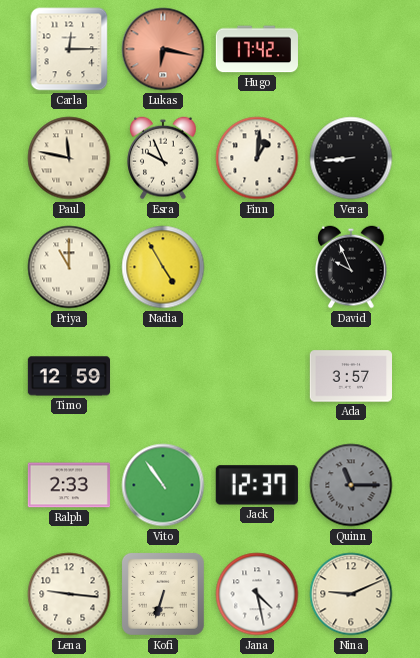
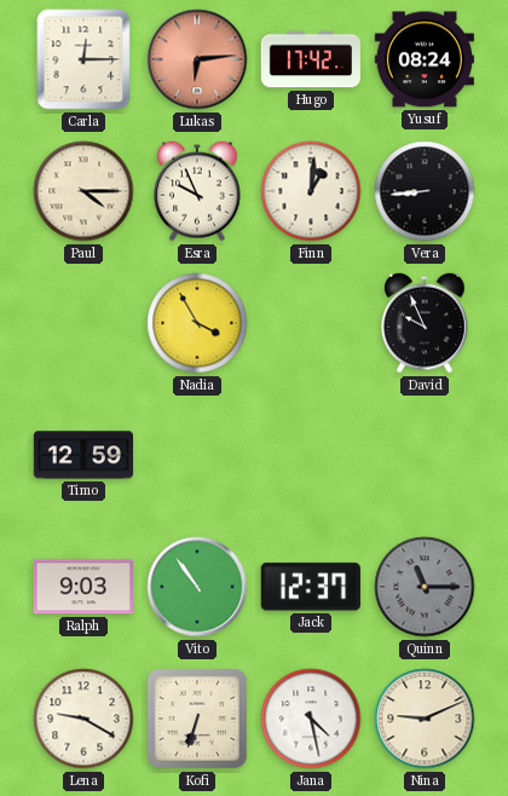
Lukas: 6:17 -> 6:14 (197, 59)
Yusuf: none -> 08:24 (425, 59)
Paul: 11:47 -> 4:15 (83, 191)
Priya: 11:00 -> none (69, 267)
Nadia: 4:55 -> 3:55 (197, 323)
Ada: 3:57 -> none (350, 376)
Ralph: 2:33 -> 9:03 (82, 587)
Lena: 9:16 -> 9:20 (83, 719)
